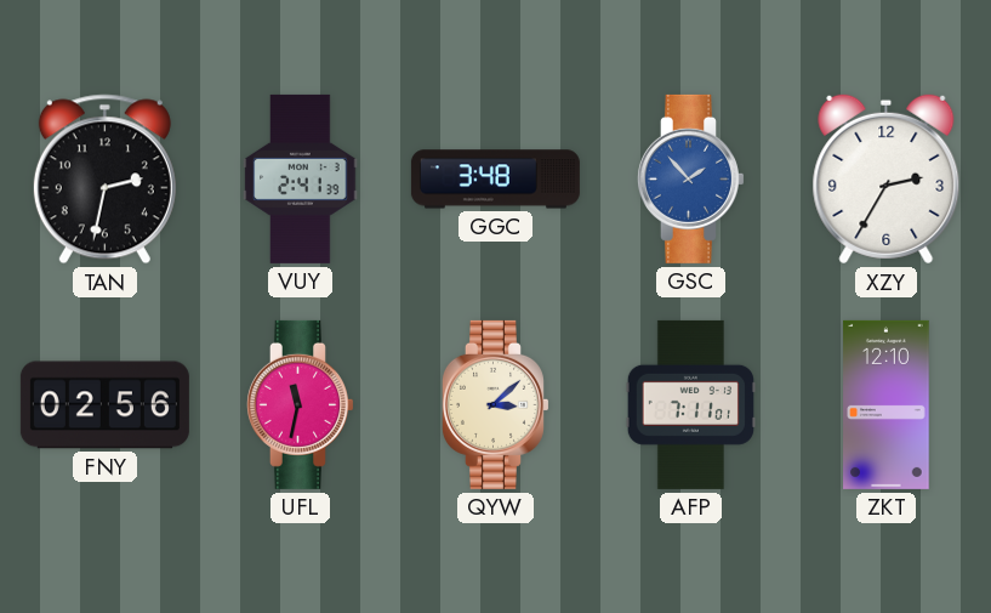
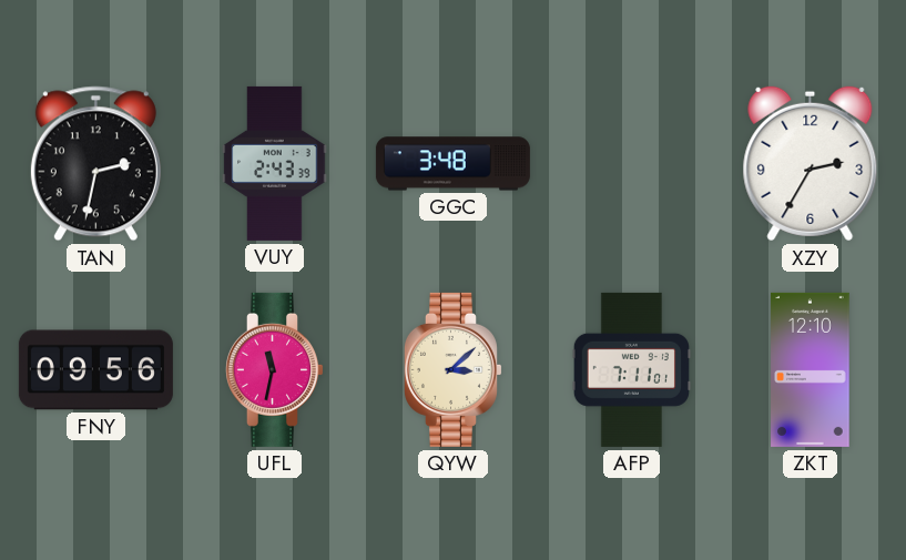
VUY: 2:41 -> 2:43 (275, 163)
GSC: 1:53 -> none (690, 178)
FNY: 02:56 -> 09:56 (95, 370)
